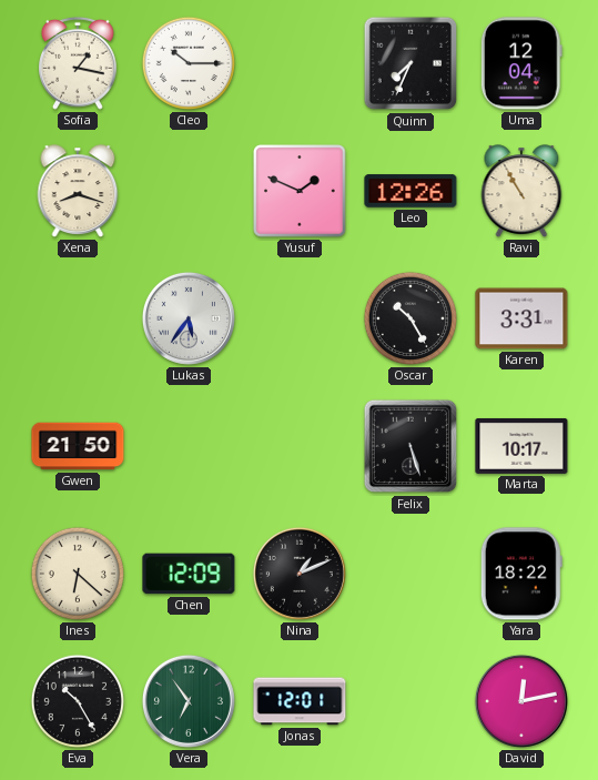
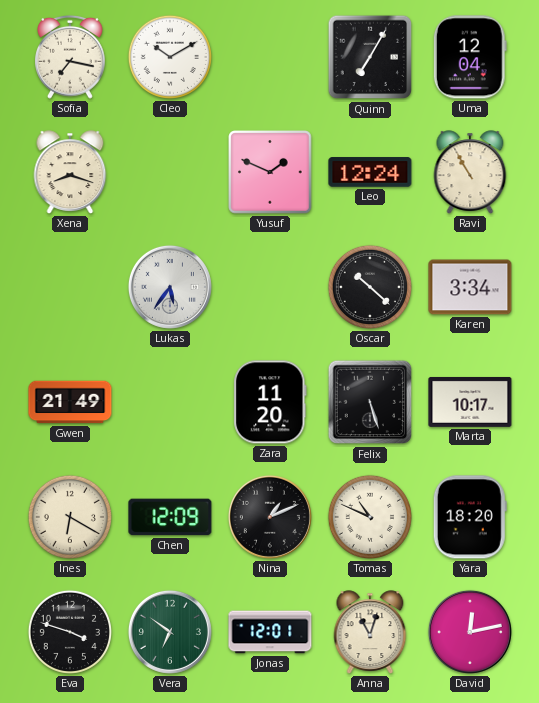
Sofia: 1:17 -> 7:17 (71, 57)
Cleo: 10:15 -> 10:10 (170, 57)
Quinn: 7:34 -> 7:05 (370, 57)
Leo: 12:26 -> 12:24 (370, 172)
Oscar: 10:25 -> 10:22 (370, 287)
Karen: 3:31 -> 3:34 (470, 287)
Gwen: 21:50 -> 21:49 (70, 402)
Zara: none -> 11:20 (270, 402)
Ines: 6:22 -> 6:20 (70, 517)
Tomas: none -> 10:49 (370, 517)
Yara: 18:22 -> 18:20 (470, 517)
Eva: 10:25 -> 3:48 (70, 632)
Vera: 6:54 -> 6:51 (170, 632)
Anna: none -> 11:03 (370, 632)
